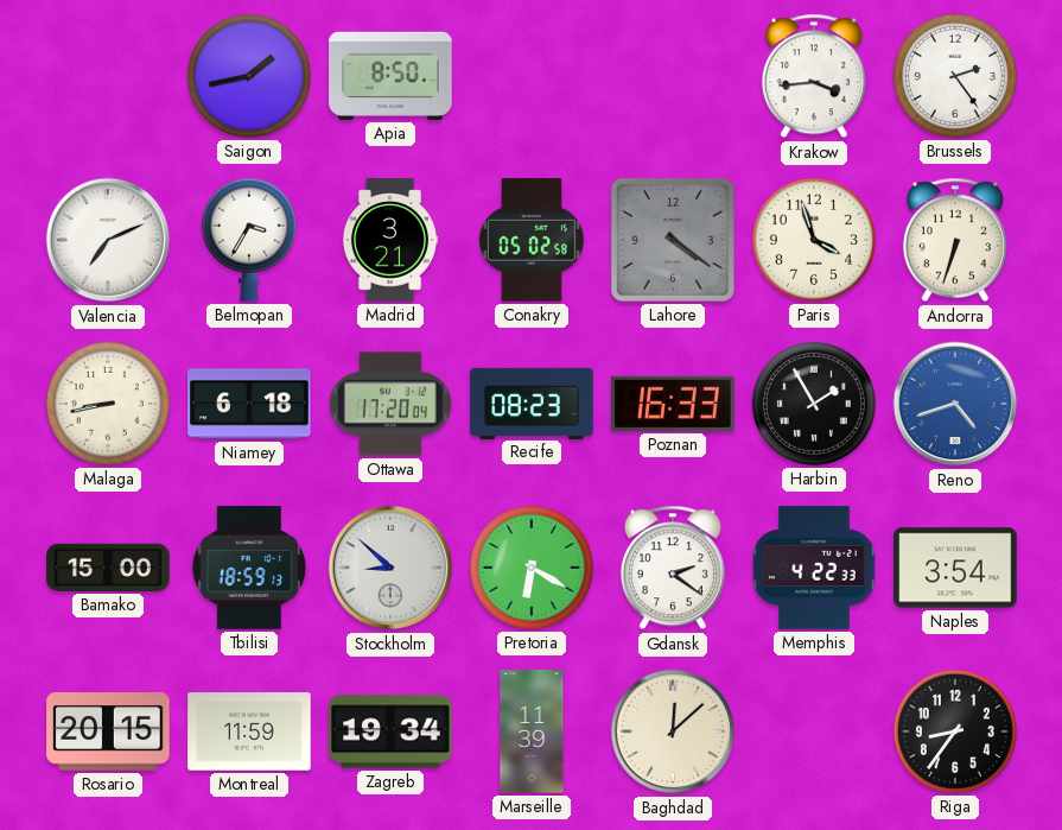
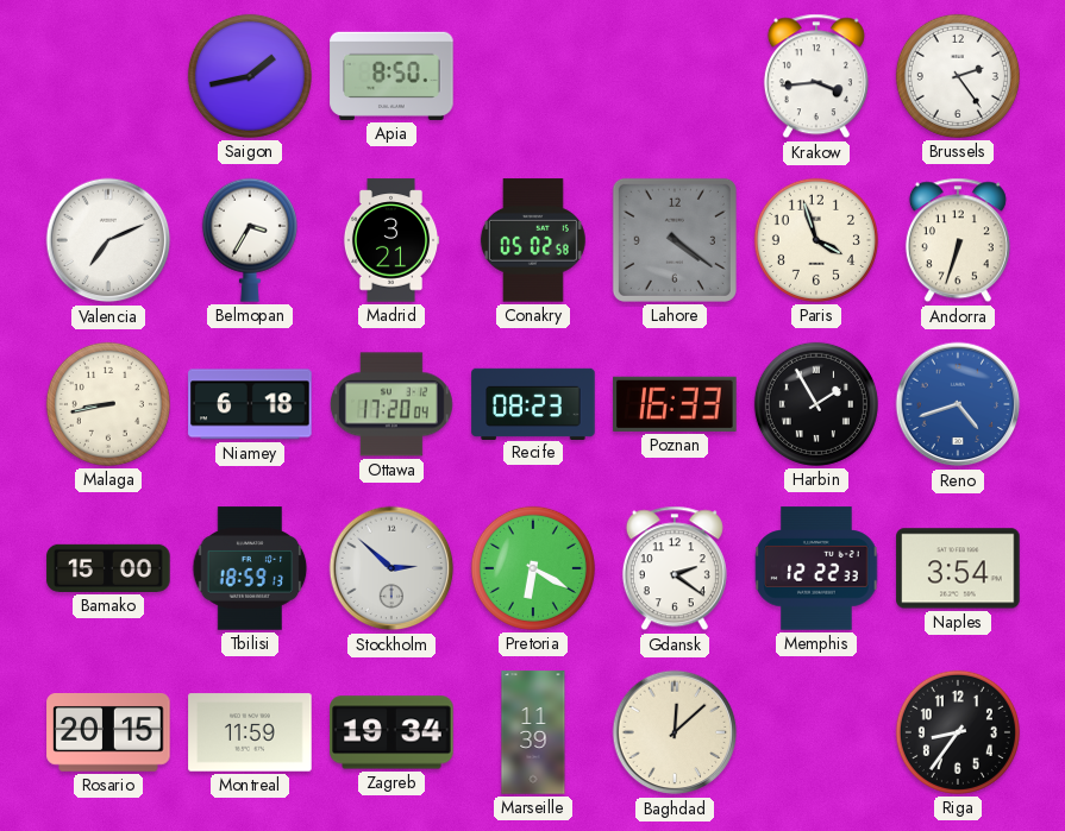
Stockholm: 8:52 -> 2:52 (391, 568)
Memphis: 4:22 -> 12:22 (816, 568)
